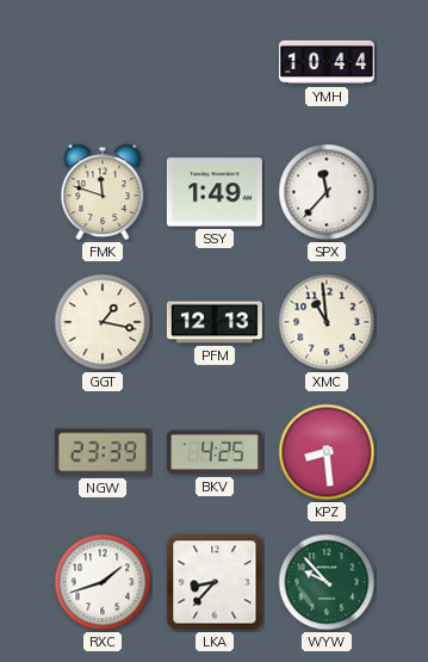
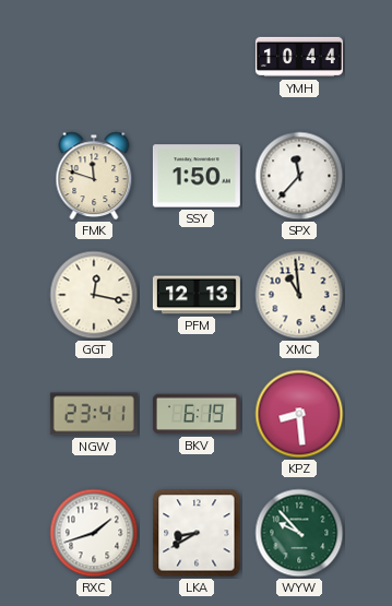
SSY: 1:49 -> 1:50 (197, 176)
GGT: 1:17 -> 12:17 (94, 295)
NGW: 23:39 -> 23:41 (94, 414)
BKV: 4:25 -> 6:19 (197, 414)
LKA: 8:37 -> 8:40 (197, 533)
